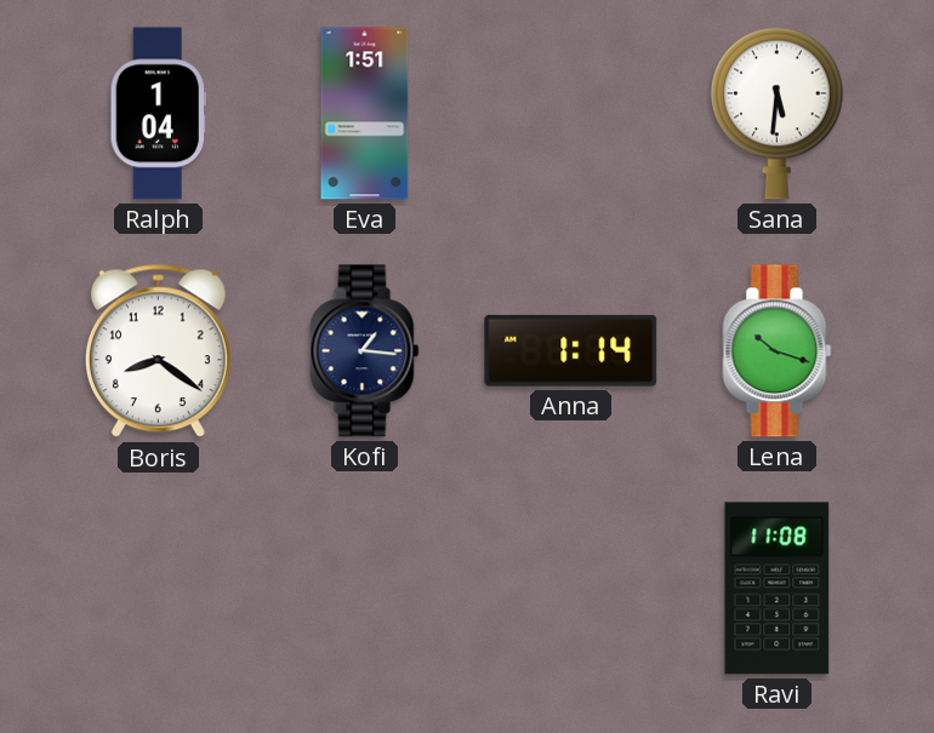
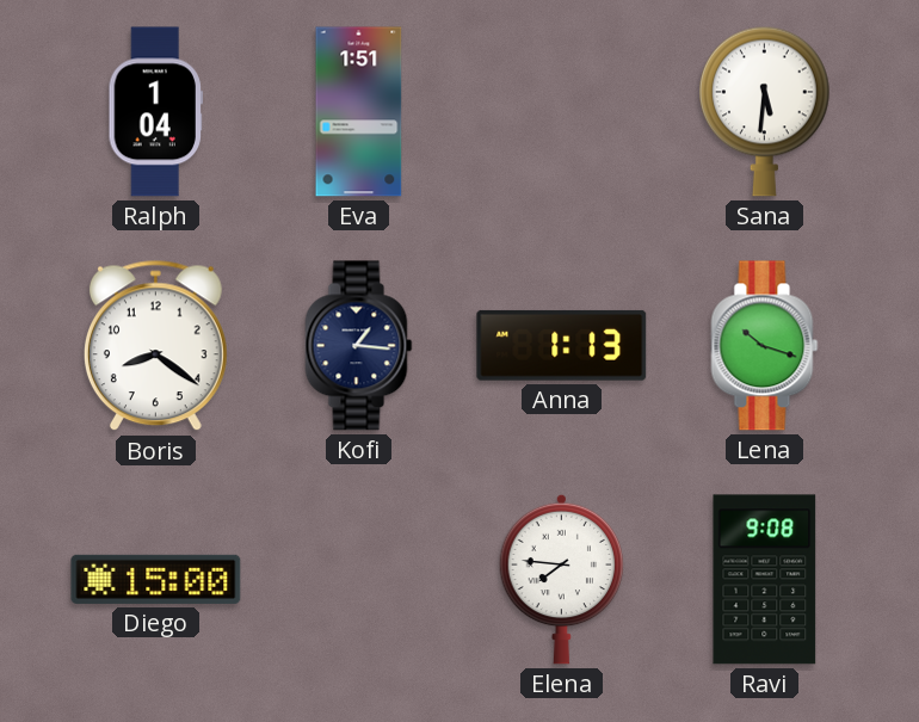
Anna: 1:14 -> 1:13 (562, 345)
Diego: none -> 15:00 (156, 579)
Elena: none -> 7:46 (562, 579)
Ravi: 11:08 -> 9:08 (765, 580)
